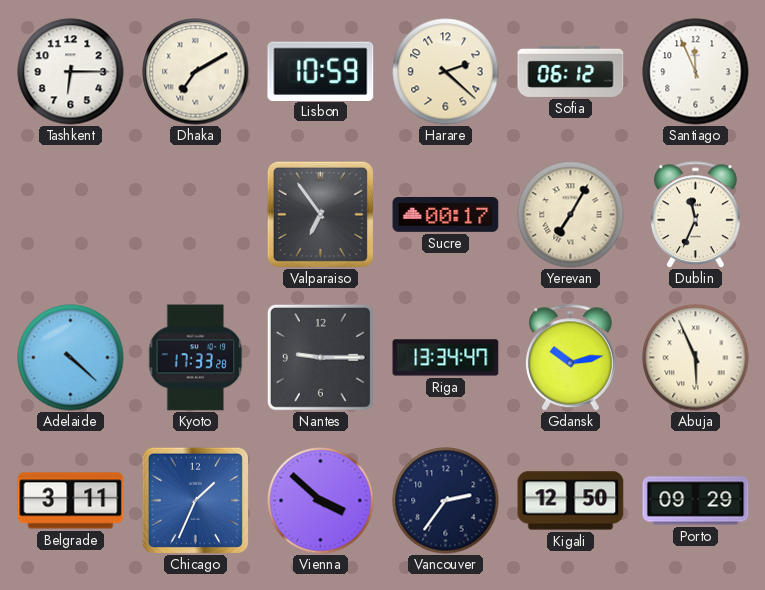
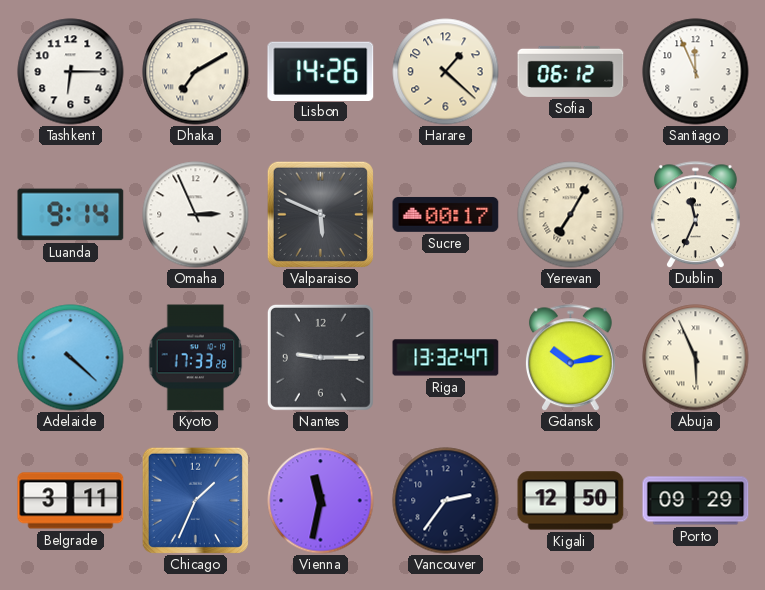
Lisbon: 10:59 -> 14:26 (321, 71)
Harare: 2:22 -> 1:22 (446, 72)
Luanda: none -> 9:14 (71, 215)
Omaha: none -> 2:56 (196, 215)
Valparaiso: 6:54 -> 5:49 (320, 214)
Riga: 13:34 -> 13:32 (446, 358)
Vienna: 3:52 -> 11:32 (321, 501)
